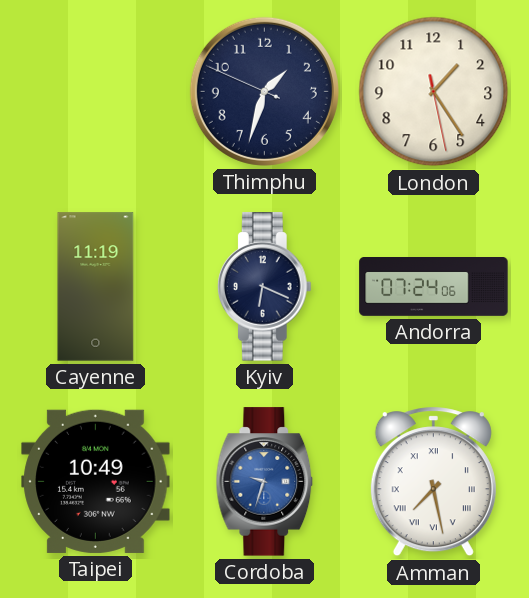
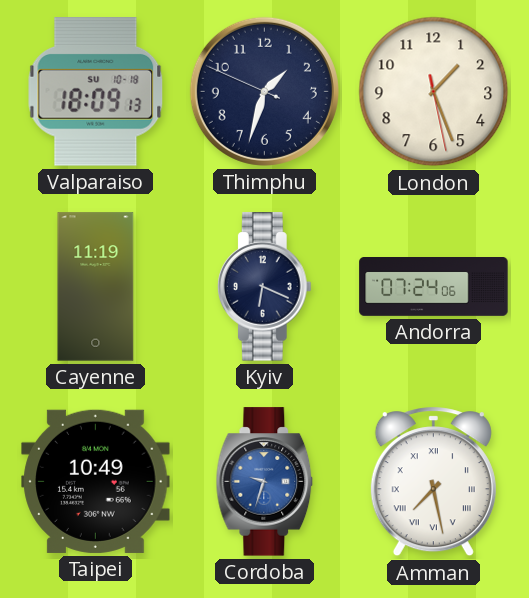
Valparaiso: none -> 18:09 (96, 92)
London: 1:24 -> 1:26 (434, 92)
